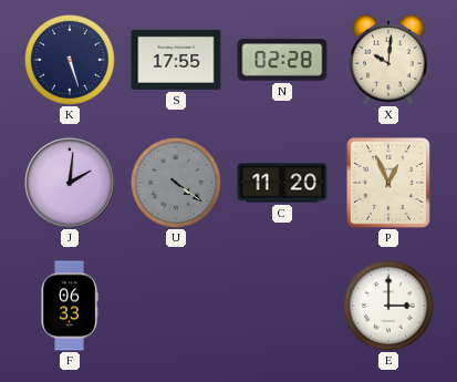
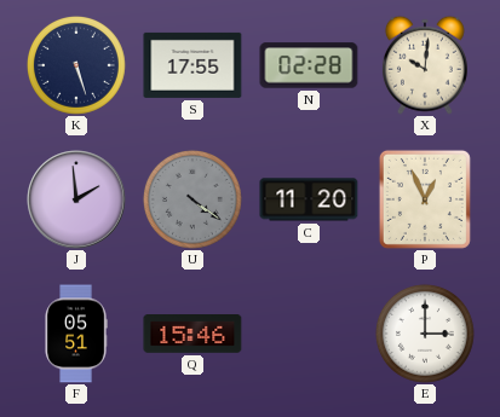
J: 2:01 -> 1:59 (76, 199)
F: 06:33 -> 05:51 (76, 334)
Q: none -> 15:46 (192, 335)
